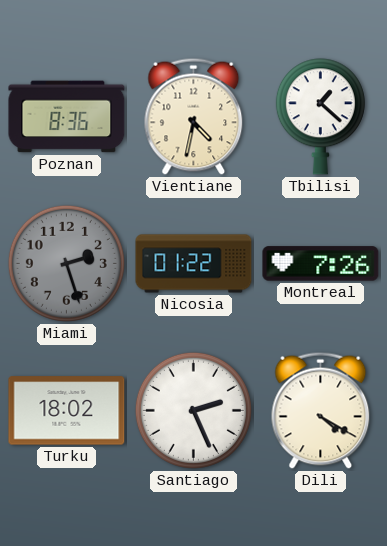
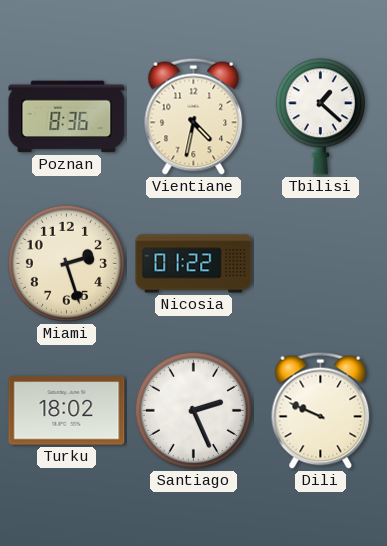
Miami dial: grey -> cream (66, 263)
Montreal: 7:26 -> none (321, 264)
Dili: 4:20 -> 9:49 (321, 410)
